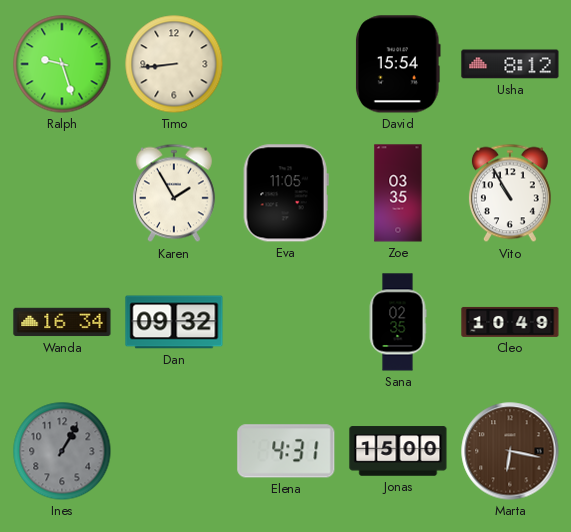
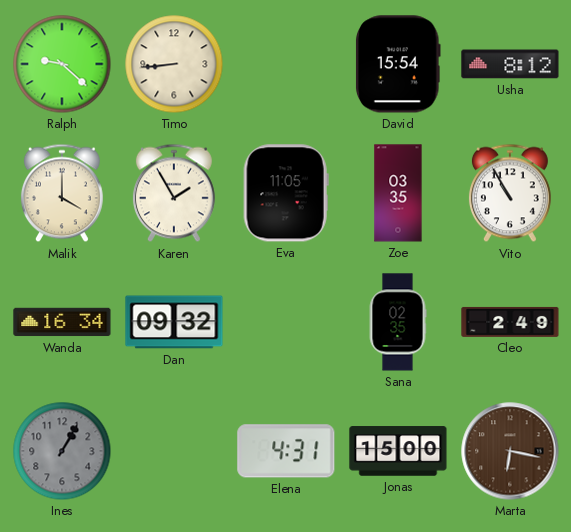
Ralph: 9:27 -> 9:22 (62, 64)
Malik: none -> 4:00 (62, 193)
Cleo: 10:49 -> 2:49 (510, 322)
